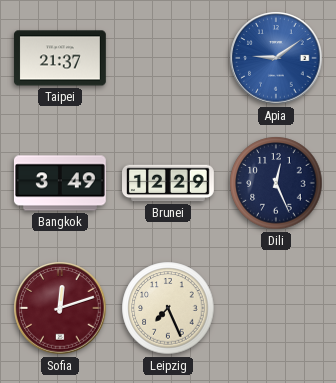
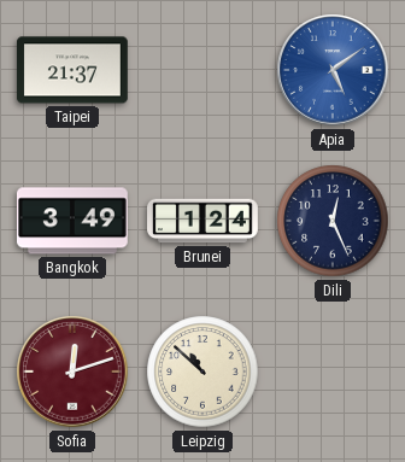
Apia: 9:09 -> 5:09 (333, 70)
Brunei: 12:29 -> 1:24 (204, 221)
Leipzig: 7:26 -> 10:52 (202, 372)
